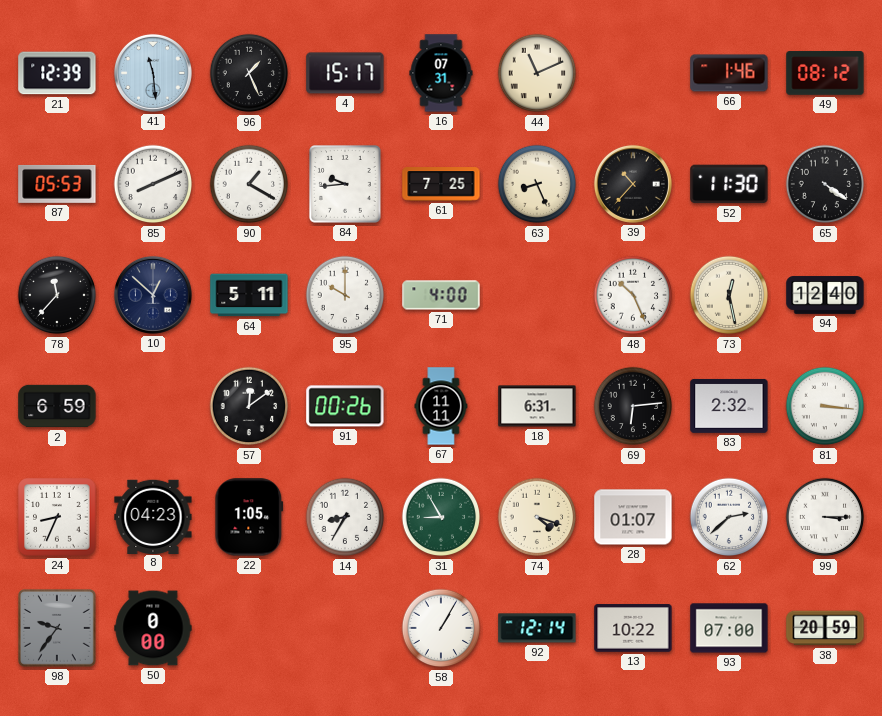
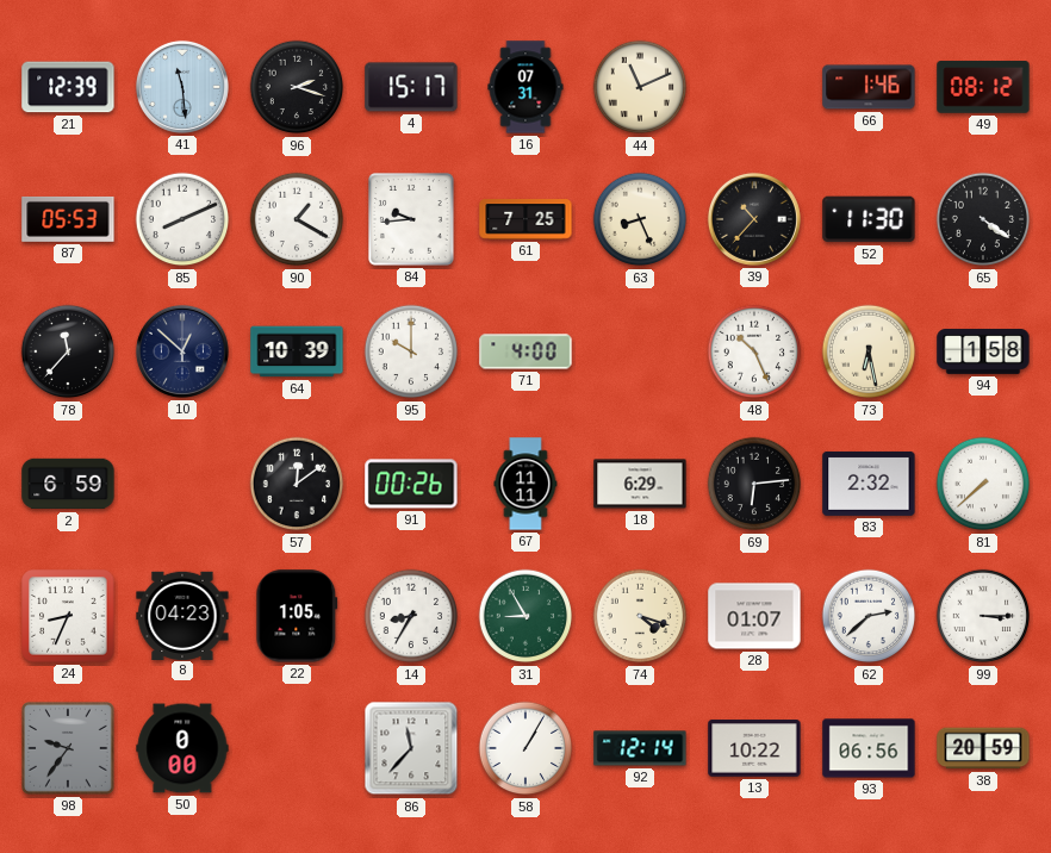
96: 1:26 -> 2:18 (297, 87)
64: 5:11 -> 10:39 (297, 351)
73: 12:28 -> 6:28 (869, 351)
94: 12:40 -> 1:58 (983, 351)
18: 6:31 -> 6:29 (640, 484)
81: 3:16 -> 7:38 (983, 484)
86: none -> 11:37 (411, 748)
93: 07:00 -> 06:56 (869, 748)
